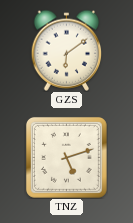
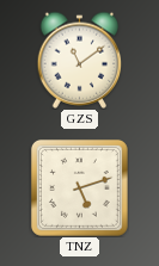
GZS: 6:09 -> 11:09 (80, 60)
